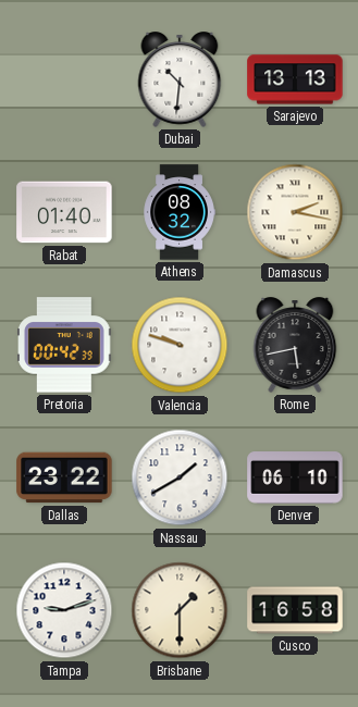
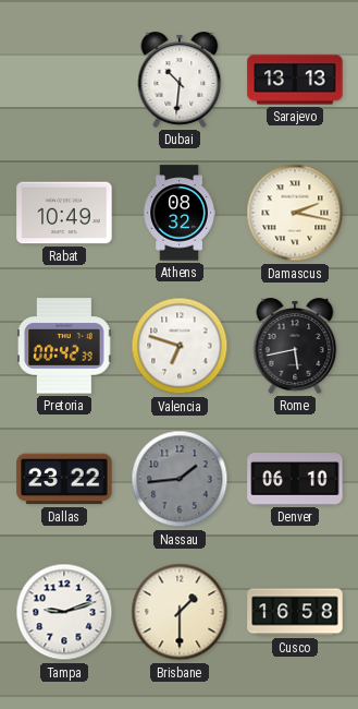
Rabat: 01:40 -> 10:49 (64, 213)
Valencia: 9:48 -> 6:48 (180, 346)
Nassau: 1:40 -> 1:44 (180, 479)
Nassau dial: white -> grey (180, 479)
